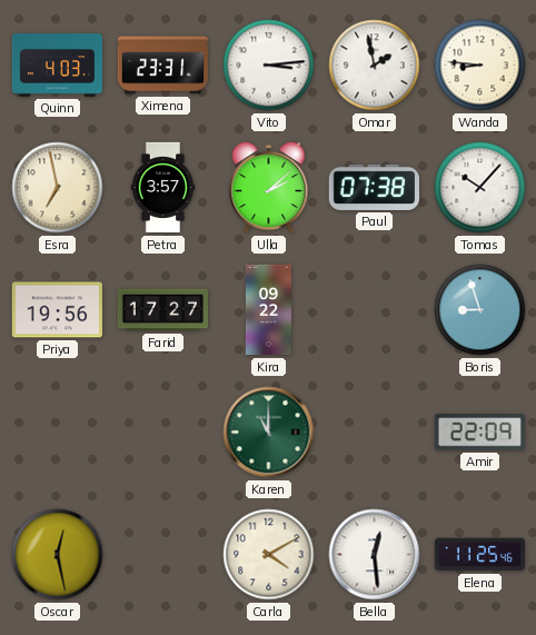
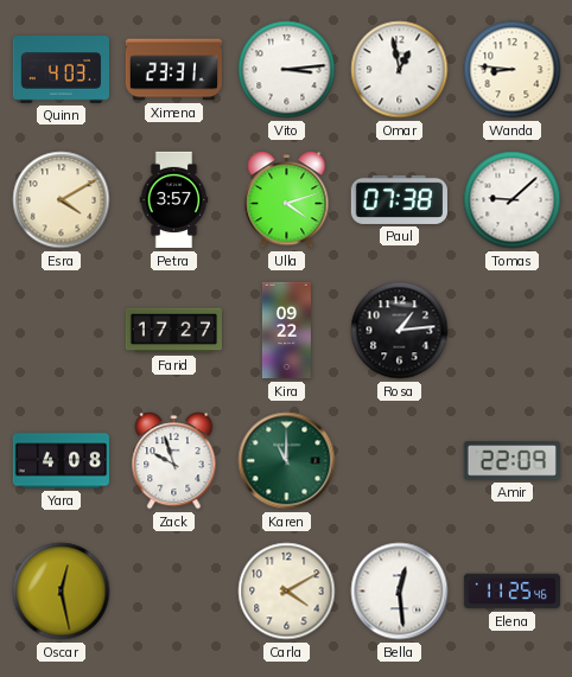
Omar: 1:58 -> 12:58 (400, 70)
Esra: 6:58 -> 4:10 (62, 200)
Ulla: 2:08 -> 4:12 (287, 200)
Tomas: 10:07 -> 9:08 (513, 200)
Priya: 19:56 -> none (57, 310)
Rosa: none -> 1:14 (400, 331)
Boris: 8:57 -> none (480, 310)
Yara: none -> 4:08 (61, 461)
Zack: none -> 9:57 (174, 461)
